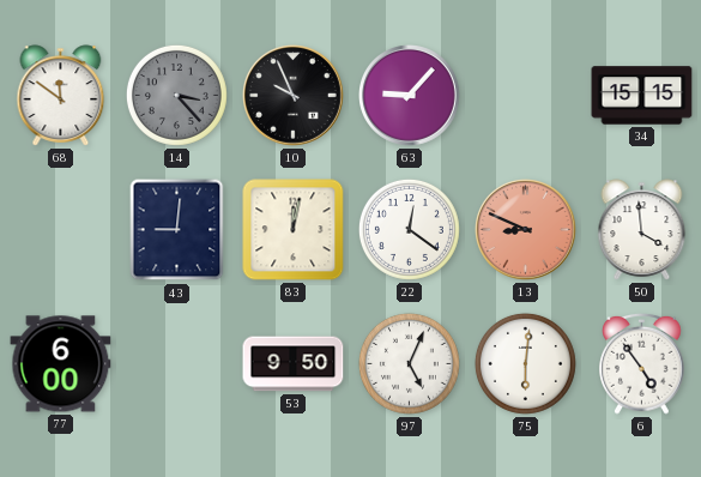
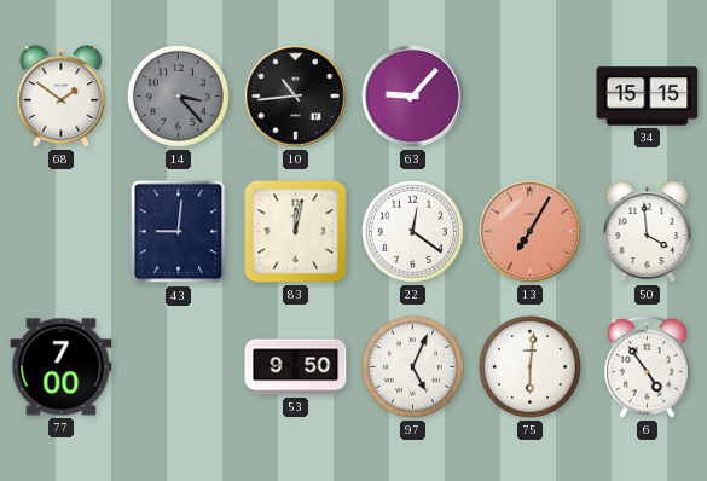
68: 11:51 -> 1:51 (62, 97)
10: 9:56 -> 10:44 (296, 97)
13: 8:49 -> 7:05 (531, 232)
77: 6:00 -> 7:00 (62, 367)
